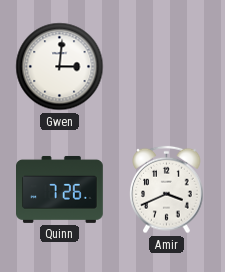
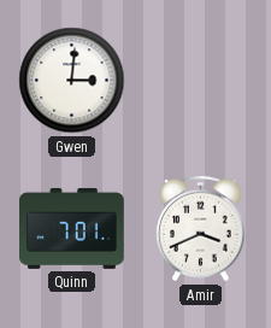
Quinn: 7:26 -> 7:01 (72, 228)
